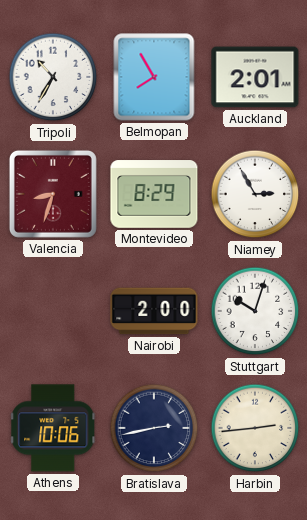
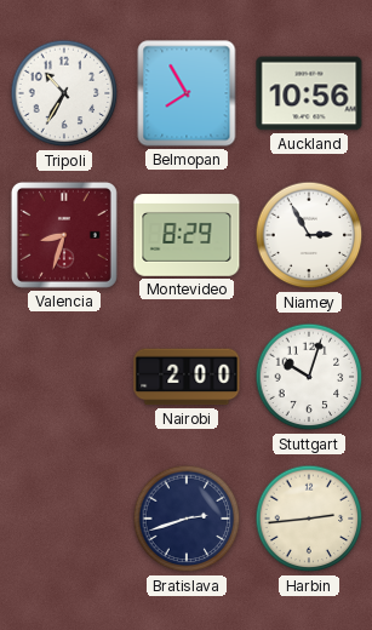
Auckland: 2:01 -> 10:56 (309, 93)
Athens: 10:06 -> none (54, 428)
Bratislava: 2:43 -> 2:42 (187, 519)
